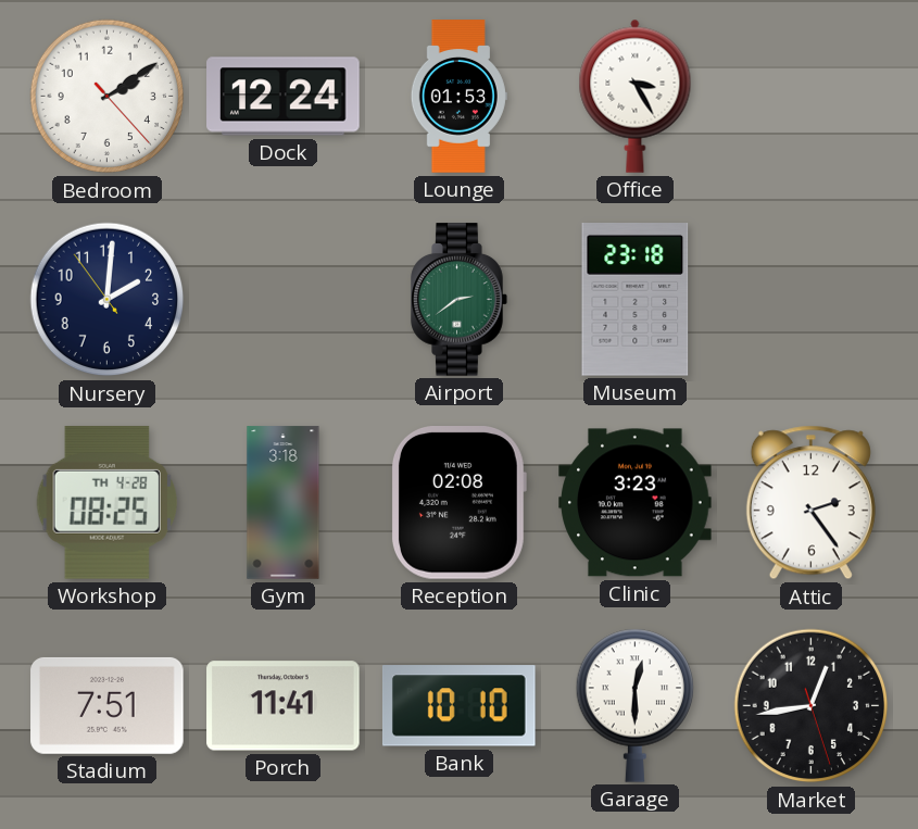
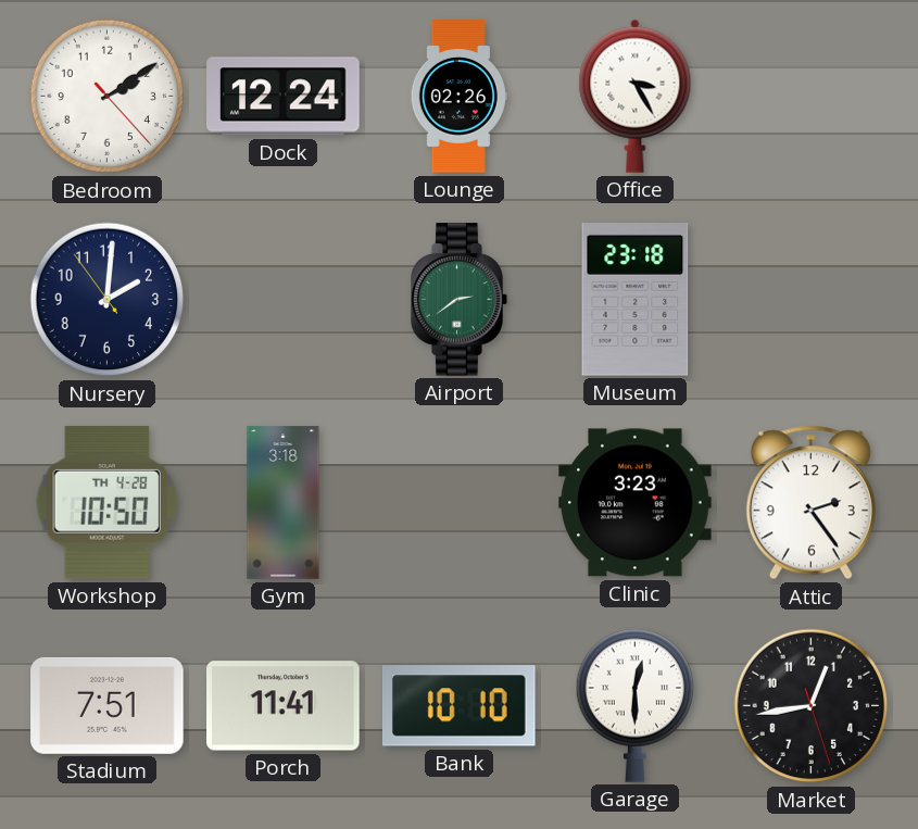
Lounge: 01:53 -> 02:26 (458, 97)
Workshop: 08:25 -> 10:50 (106, 502)
Reception: 02:08 -> none (458, 503)
